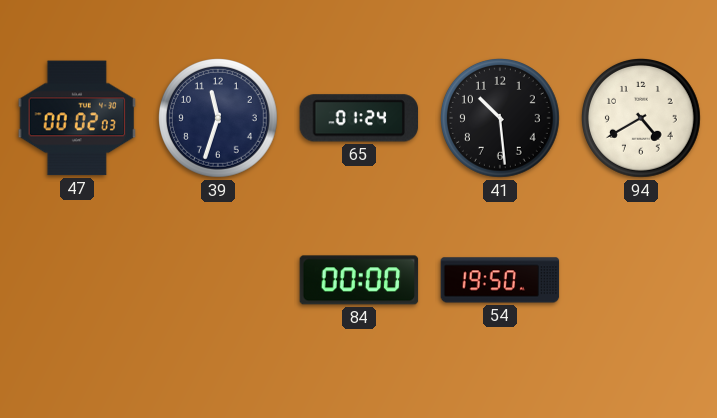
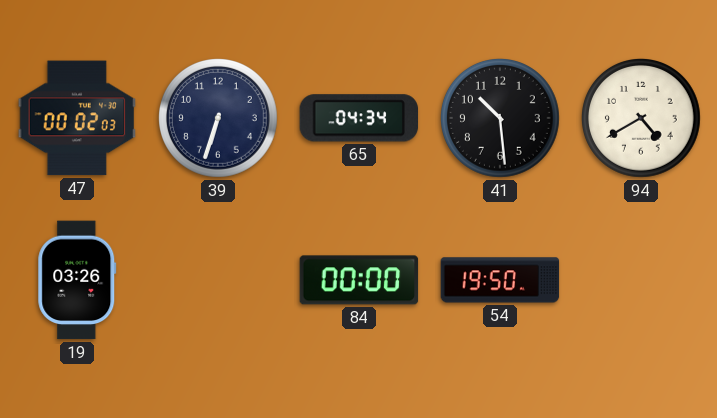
39: 11:33 -> 6:33 (219, 119)
65: 01:24 -> 04:34 (359, 118)
19: none -> 03:26 (77, 280)
